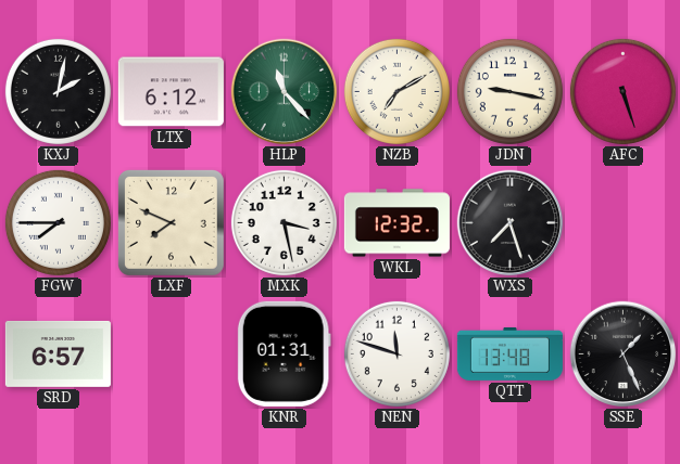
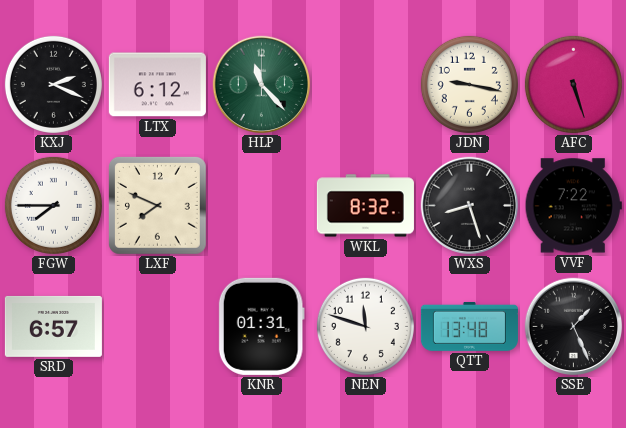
KXJ: 2:02 -> 2:19 (53, 84)
NZB: 7:10 -> none (396, 91)
MXK: 3:28 -> none (284, 222)
WKL: 12:32 -> 8:32 (365, 206)
WXS: 7:27 -> 8:27 (470, 206)
VVF: none -> 7:22 (573, 206)
